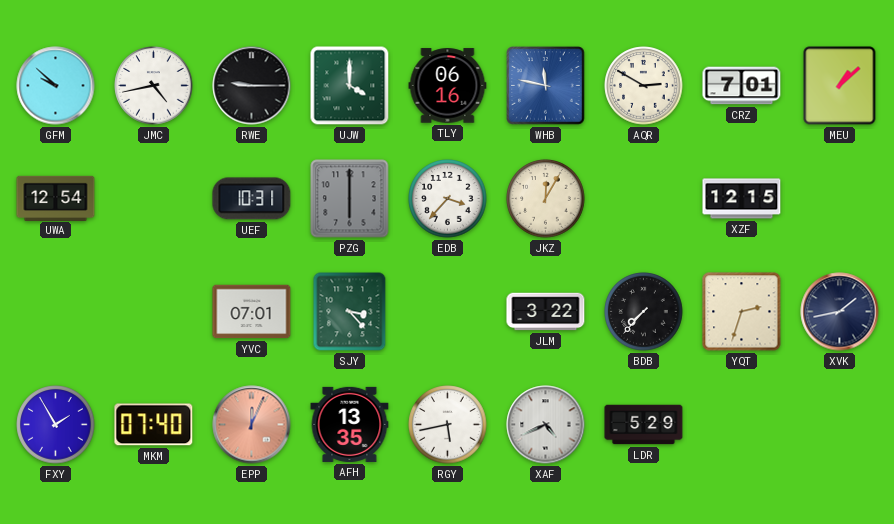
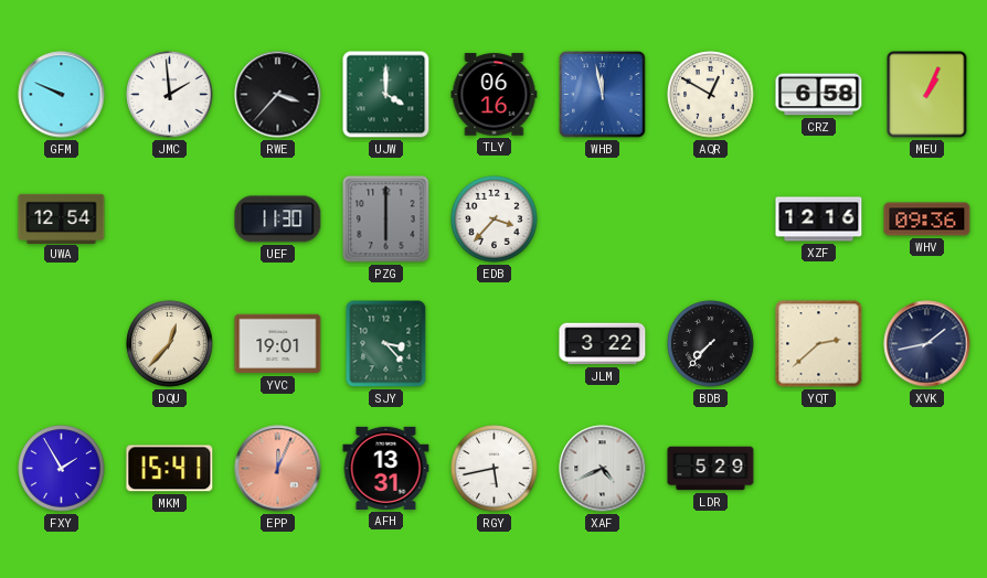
GFM: 9:52 -> 9:49 (62, 95)
JMC: 4:43 -> 1:59 (170, 95)
RWE: 9:15 -> 3:37 (278, 95)
WHB: 11:47 -> 11:58 (603, 95)
AQR: 2:50 -> 12:50 (711, 95)
CRZ: 7:01 -> 6:58 (819, 95)
MEU: 1:08 -> 1:04 (927, 95)
UEF: 10:31 -> 11:30 (278, 220)
JKZ: 12:05 -> none (546, 199)
XZF: 12:15 -> 12:16 (819, 220)
WHV: none -> 09:36 (927, 220)
DQU: none -> 12:37 (170, 344)
YVC: 07:01 -> 19:01 (278, 344)
YQT: 2:33 -> 2:38 (819, 344)
MKM: 07:40 -> 15:41 (170, 469)
AFH: 13:35 -> 13:31 (386, 468)
